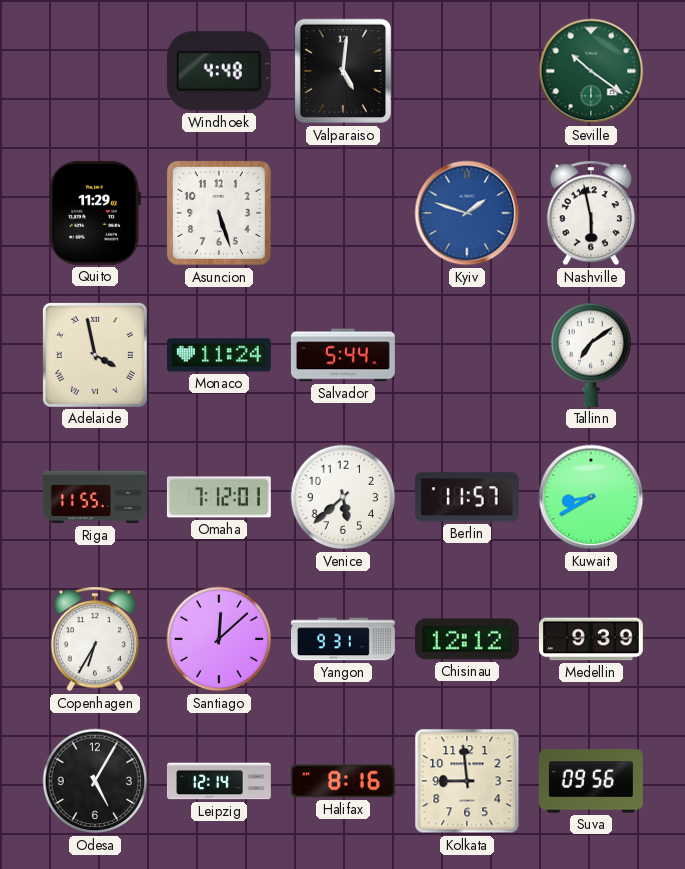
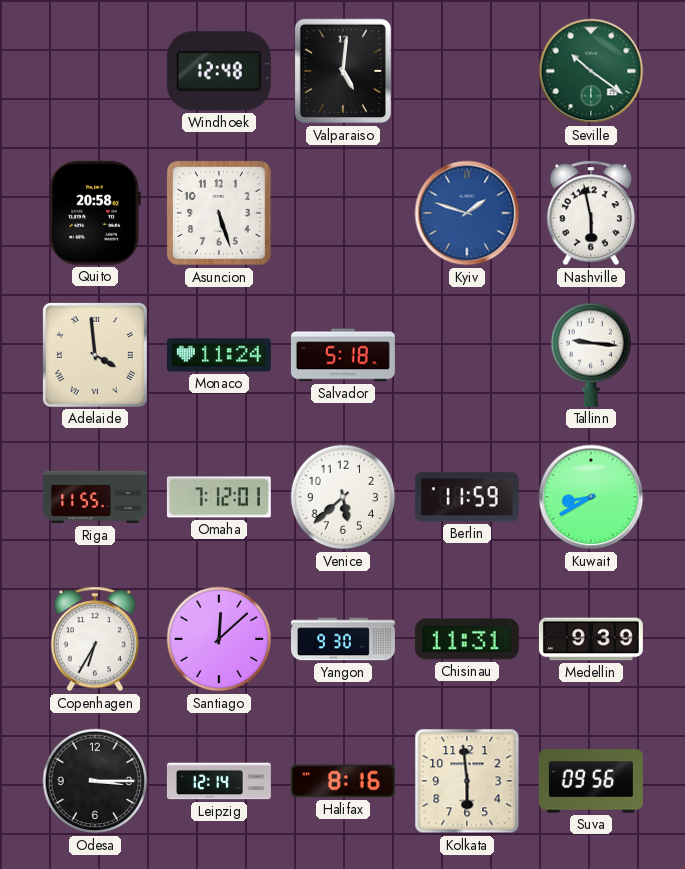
Windhoek: 4:48 -> 12:48 (219, 71)
Quito: 11:29 -> 20:58 (95, 213)
Adelaide: 3:58 -> 3:59 (95, 355)
Salvador: 5:44 -> 5:18 (343, 355)
Tallinn: 7:09 -> 9:16 (591, 355)
Berlin: 11:57 -> 11:59 (467, 497)
Yangon: 9:31 -> 9:30 (344, 639)
Chisinau: 12:12 -> 11:31 (467, 639)
Odesa: 5:05 -> 3:15 (95, 781)
Kolkata: 8:59 -> 5:59 (467, 781)
